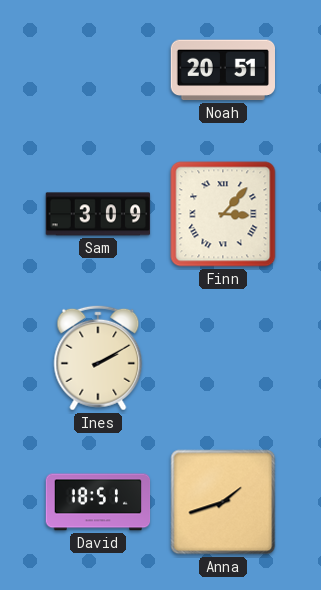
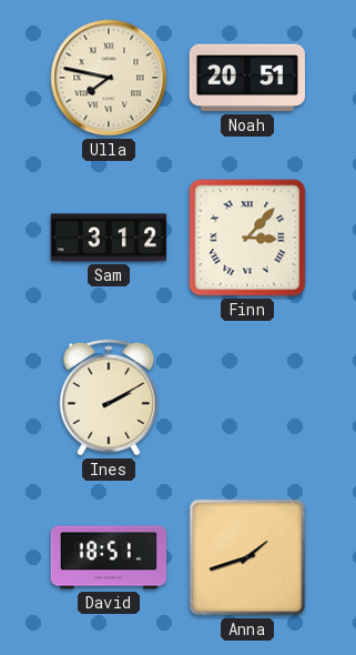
Ulla: none -> 7:47 (109, 78)
Sam: 3:09 -> 3:12 (109, 238)
